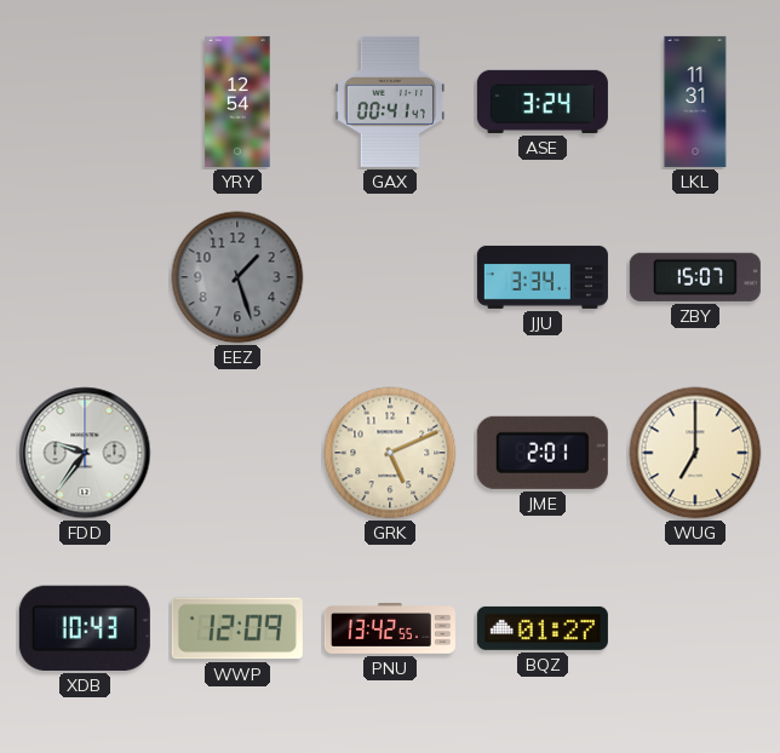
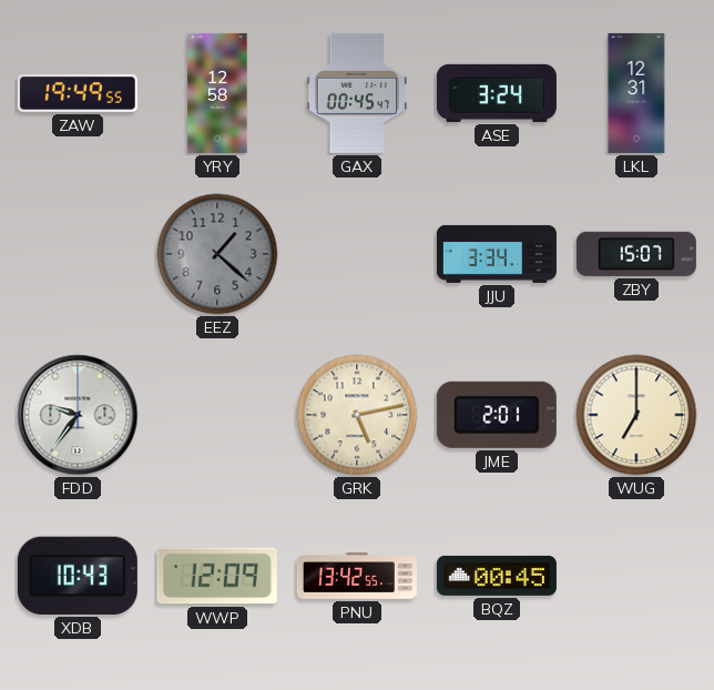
ZAW: none -> 19:49 (78, 94)
YRY: 12:54 -> 12:58 (217, 93)
GAX: 00:41 -> 00:45 (357, 93)
LKL: 11:31 -> 12:31 (636, 93)
EEZ: 1:27 -> 1:22 (217, 254)
GRK: 5:11 -> 5:13 (357, 415)
BQZ: 01:27 -> 00:45 (497, 576)
